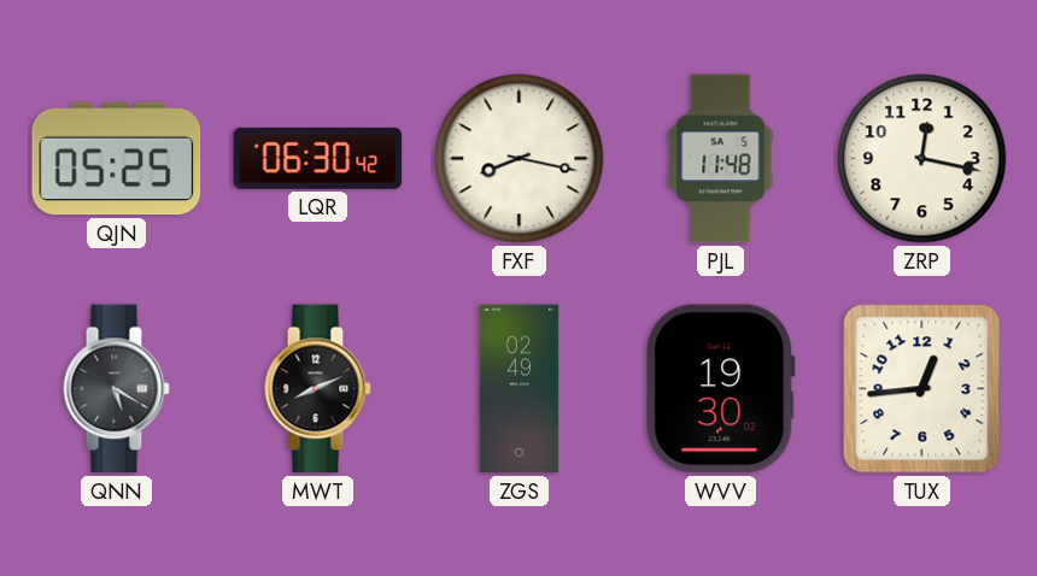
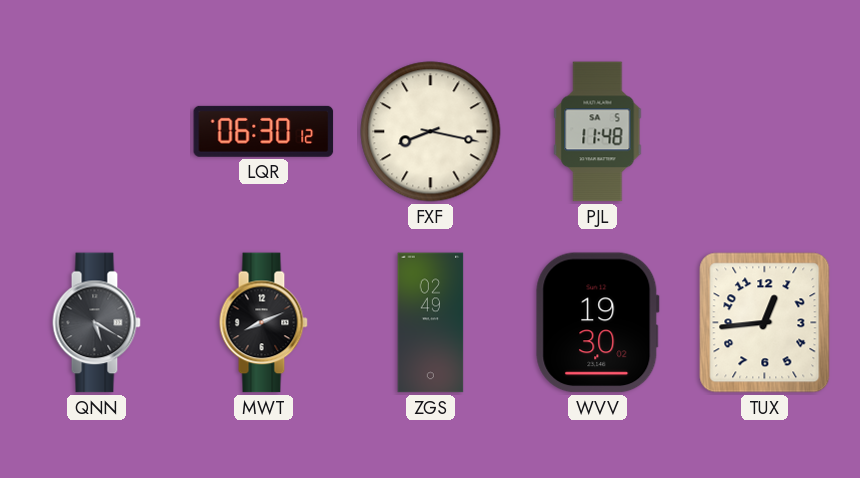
QJN: 05:25 -> none (117, 159)
LQR: 06:30:42 -> 06:30:12 (264, 131)
ZRP: 12:17 -> none (922, 159)
